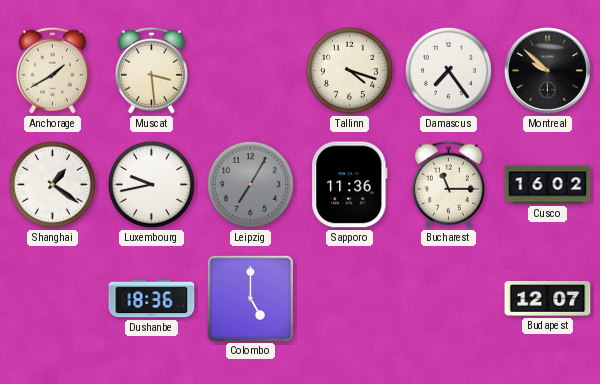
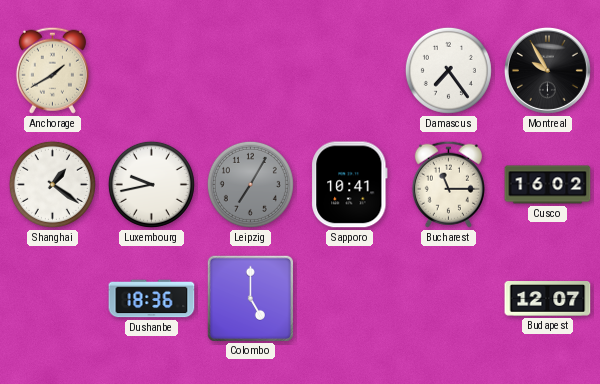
Muscat: 3:29 -> none (151, 70)
Tallinn: 4:18 -> none (349, 70)
Montreal: 9:52 -> 9:55 (547, 70)
Sapporo: 11:36 -> 10:41 (350, 185)
